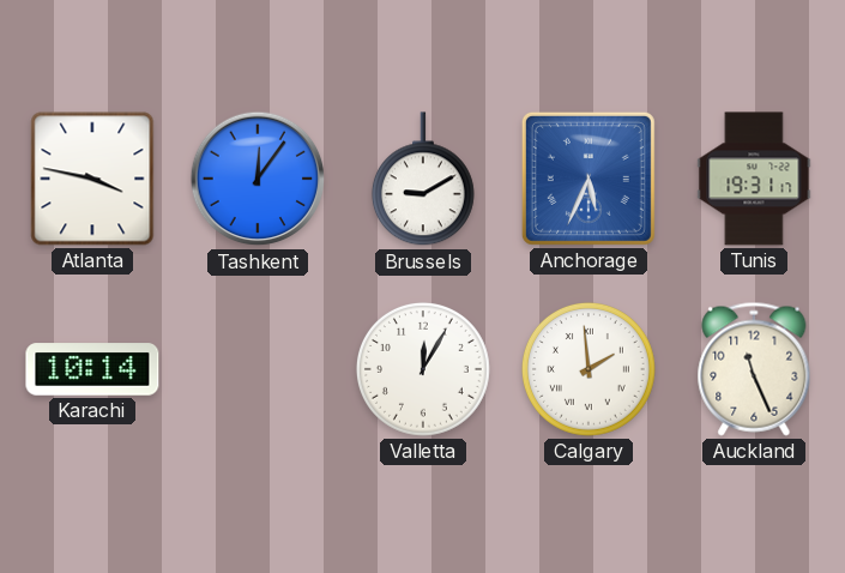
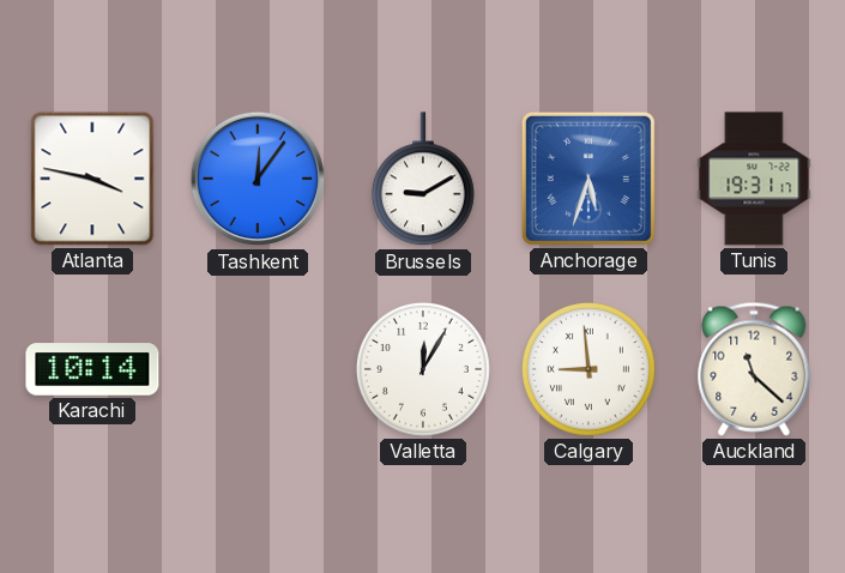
Anchorage: 5:34 -> 5:33 (589, 179)
Calgary: 1:59 -> 8:59 (589, 369)
Auckland: 11:26 -> 11:22 (754, 369)
